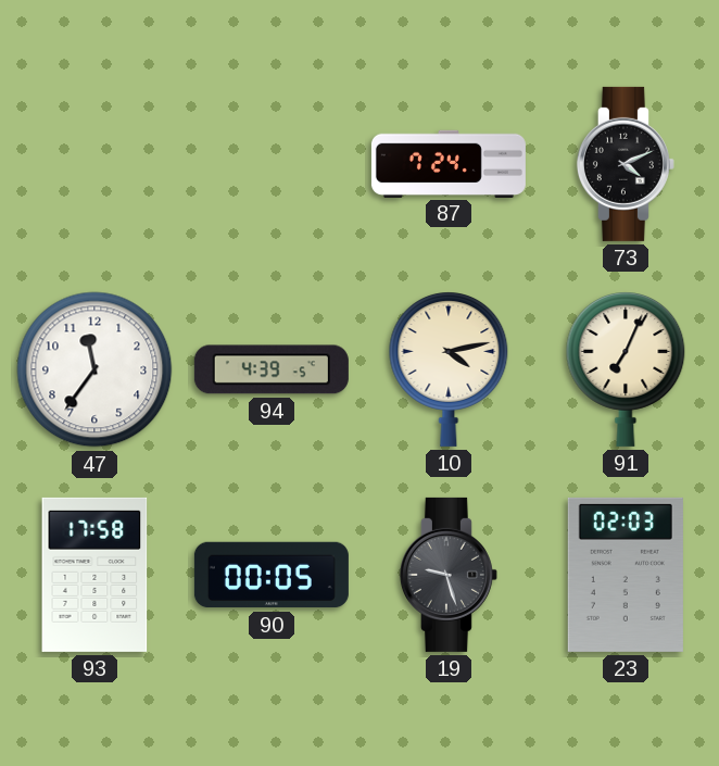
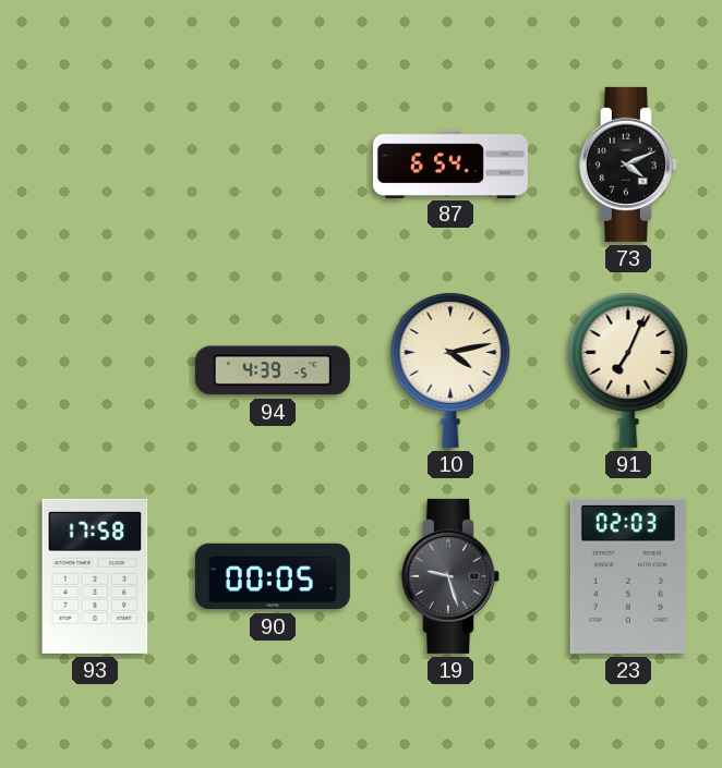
87: 7:24 -> 6:54 (450, 163)
47: 11:36 -> none (94, 369)
